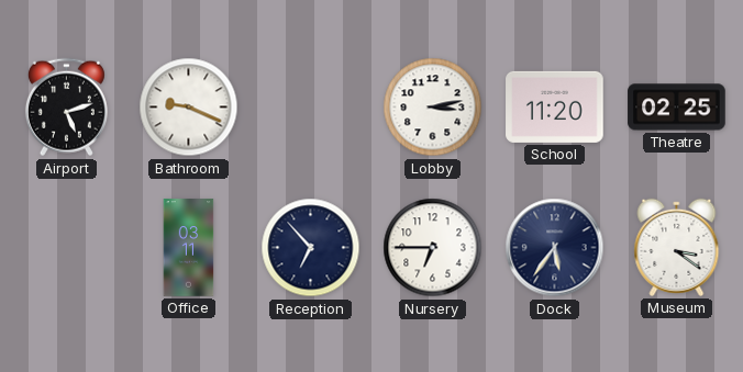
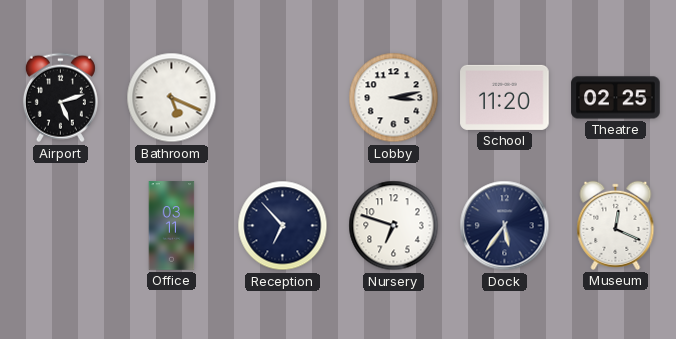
Bathroom: 9:19 -> 5:19 (172, 98)
Nursery: 6:45 -> 6:48 (394, 226)
Museum: 3:21 -> 12:19 (616, 225)
